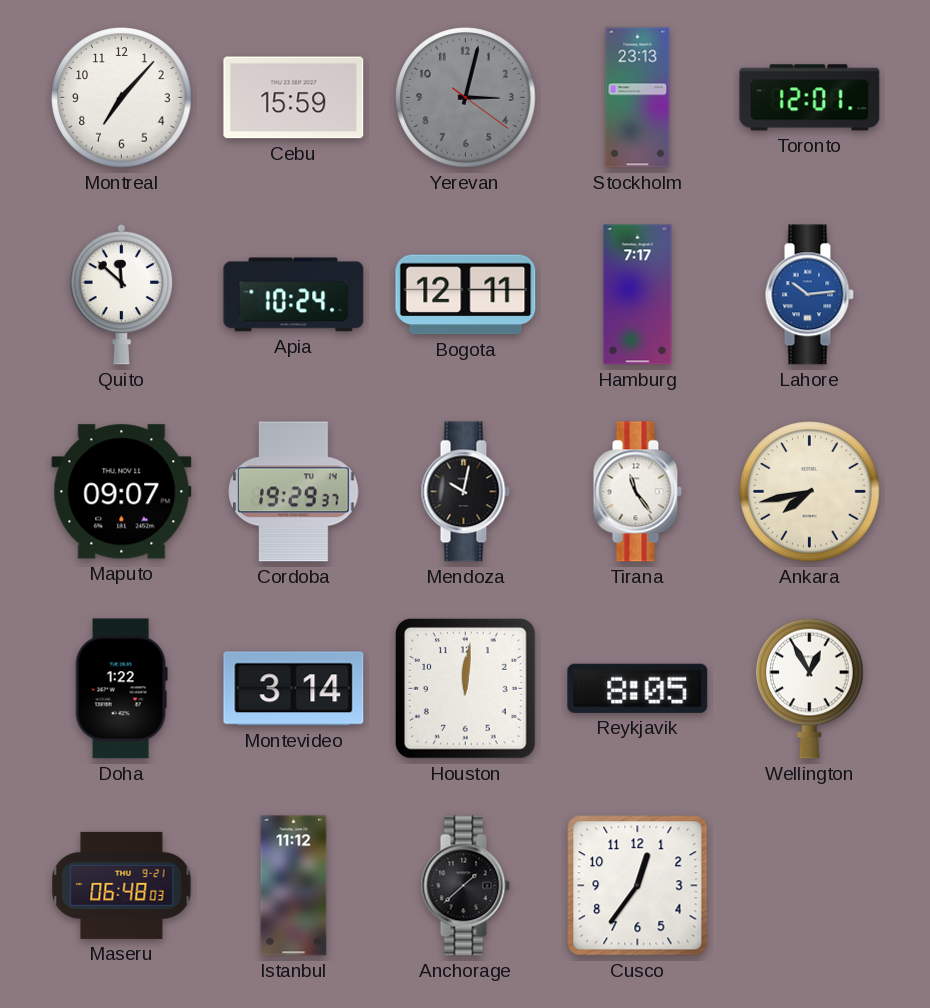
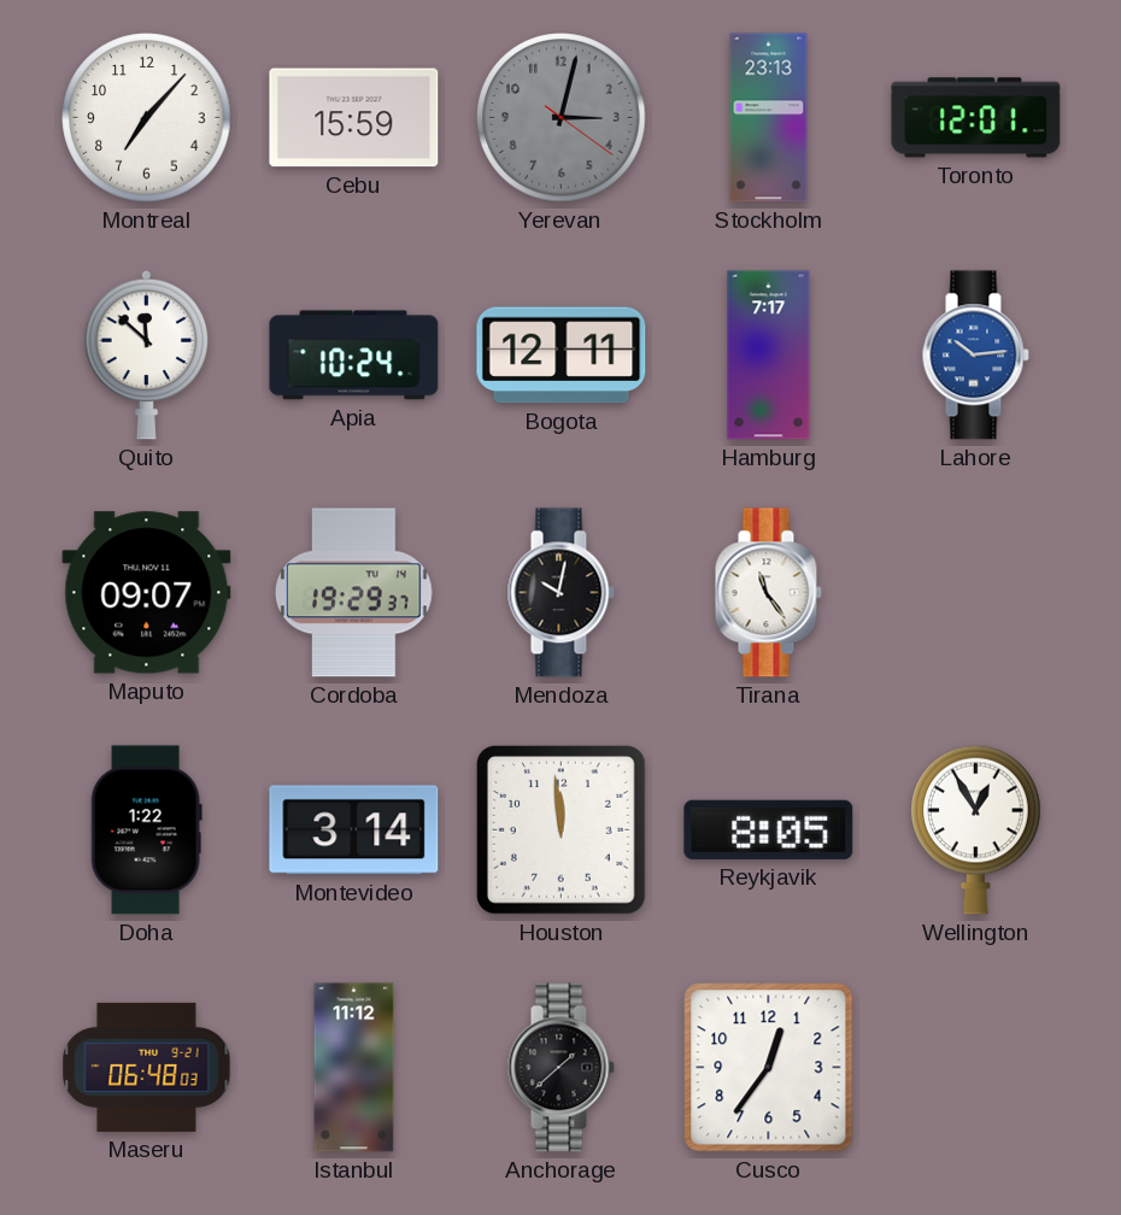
Ankara: 7:43 -> none (810, 492)
Houston: 12:01 -> 11:59 (562, 830)
